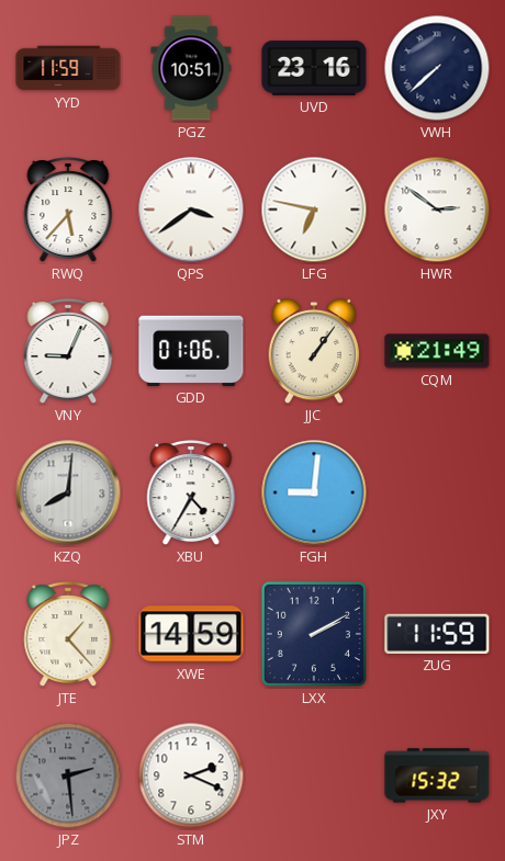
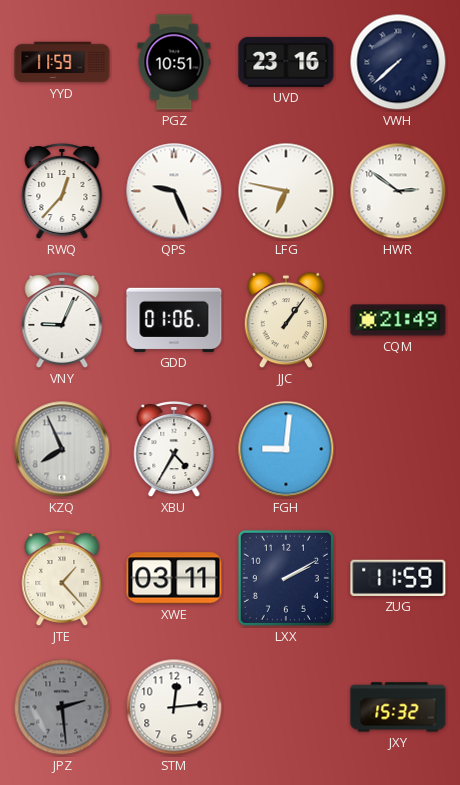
RWQ: 5:37 -> 12:37 (62, 192)
QPS: 3:39 -> 9:26 (174, 191)
KZQ: 8:01 -> 7:56 (62, 449)
XWE: 14:59 -> 03:11 (174, 578)
STM: 2:19 -> 12:14 (174, 707)
